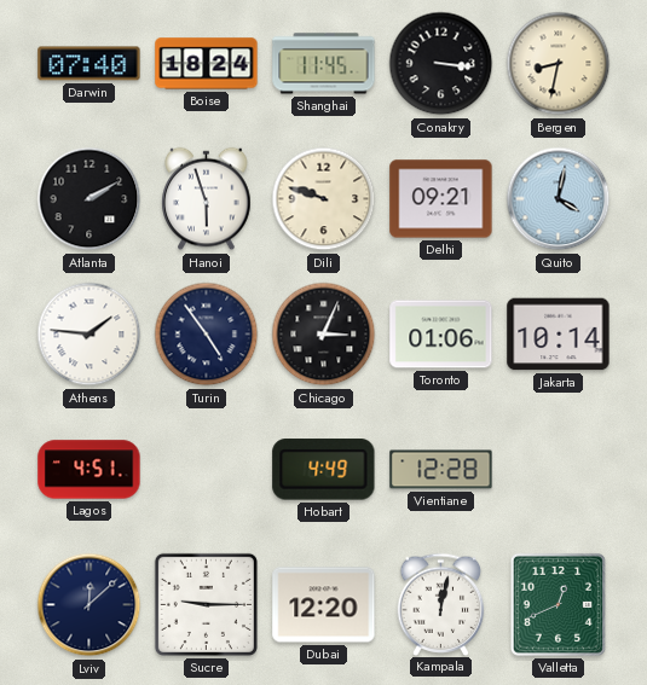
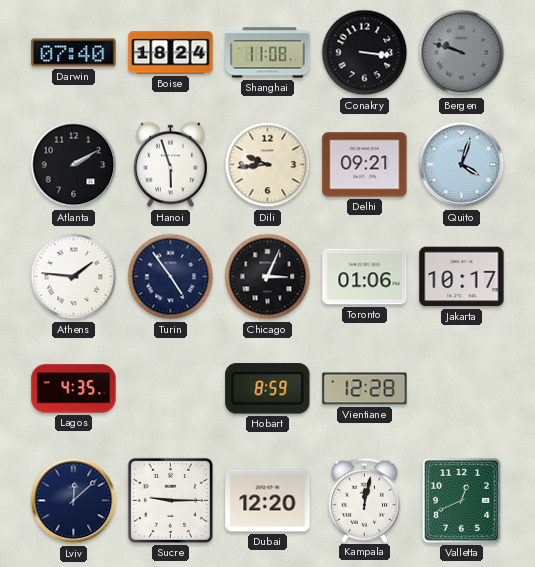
Shanghai: 11:45 -> 11:08 (268, 53)
Bergen: 8:32 -> 9:48 (462, 53)
Bergen dial: cream -> grey (462, 53)
Dili: 9:48 -> 9:44 (268, 165)
Quito: 4:02 -> 4:03 (462, 165)
Jakarta: 10:14 -> 10:17 (462, 277)
Lagos: 4:51 -> 4:35 (74, 389)
Hobart: 4:49 -> 8:59 (268, 389)
